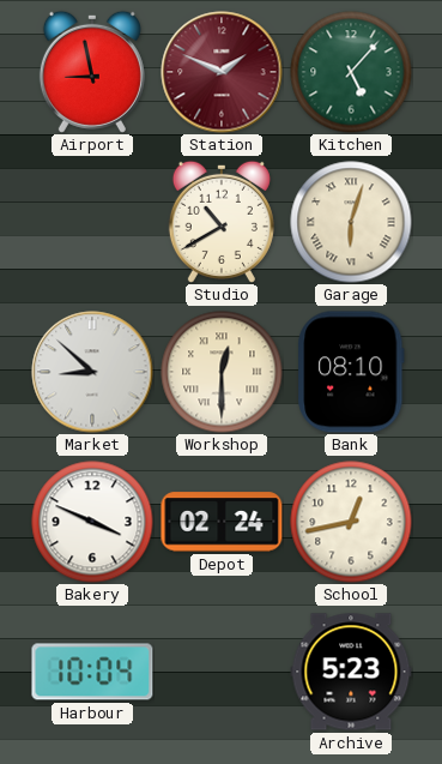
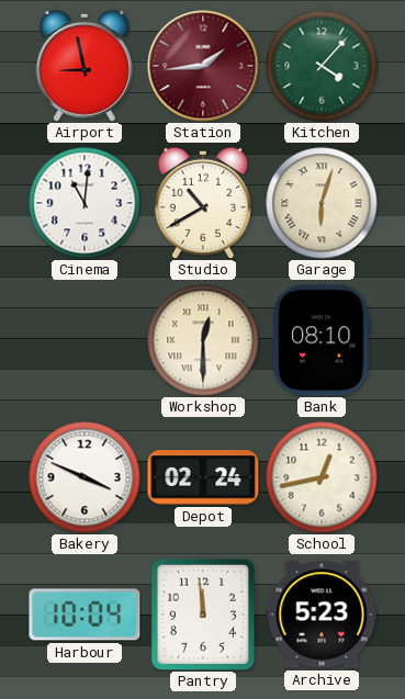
Station: 1:49 -> 1:44 (203, 66)
Kitchen: 5:07 -> 4:07 (322, 66)
Cinema: none -> 11:01 (85, 203)
Market: 8:52 -> none (92, 372)
Pantry: none -> 11:59 (203, 615)
